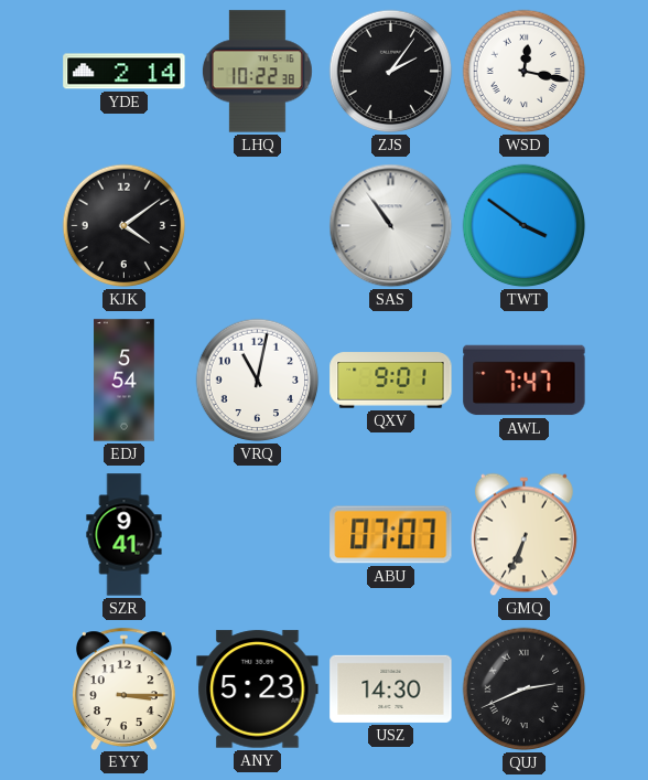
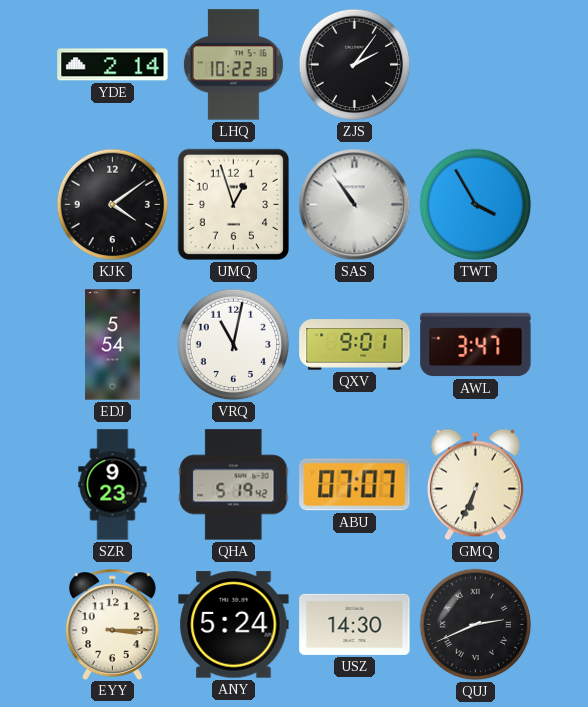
WSD: 12:17 -> none (525, 72)
UMQ: none -> 12:57 (233, 204)
TWT: 3:51 -> 3:55 (476, 205)
AWL: 7:47 -> 3:47 (476, 345)
SZR: 9:41 -> 9:23 (113, 485)
QHA: none -> 5:19 (234, 485)
ANY: 5:23 -> 5:24 (234, 625)
